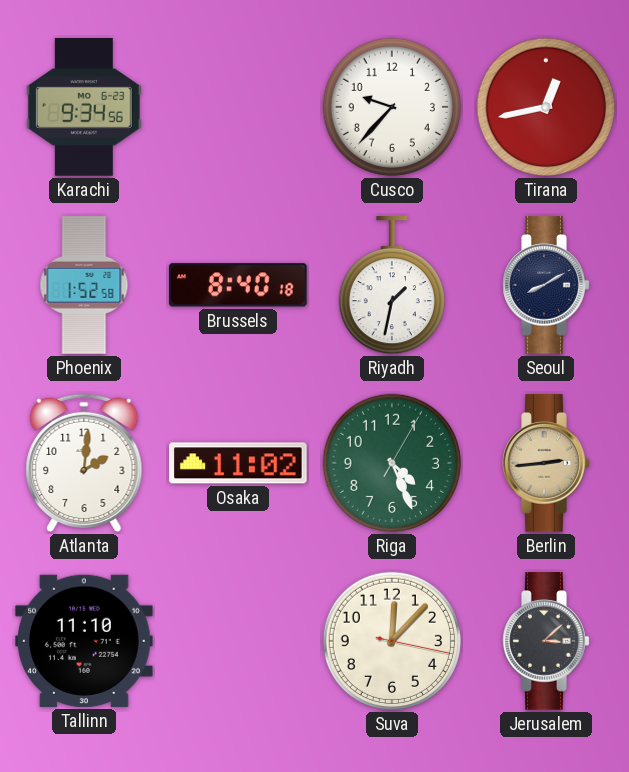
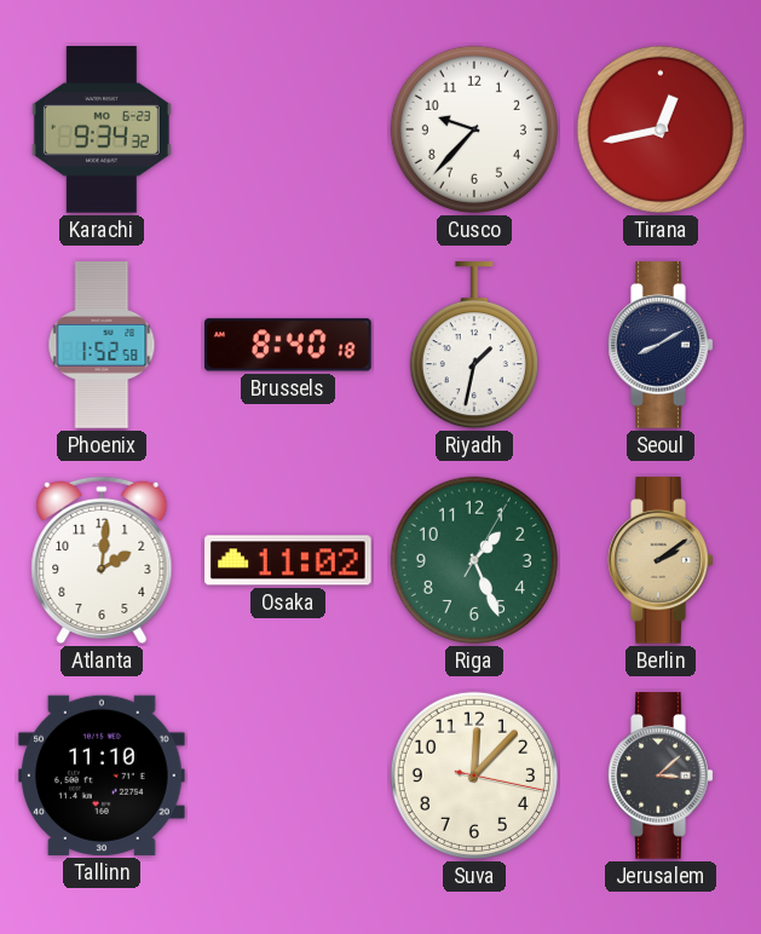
Karachi: 9:34:56 -> 9:34:32 (102, 129)
Riga: 4:26 -> 1:26 (474, 560)
Berlin: 2:44 -> 2:09 (661, 560)
